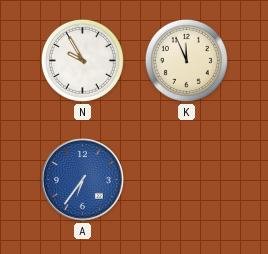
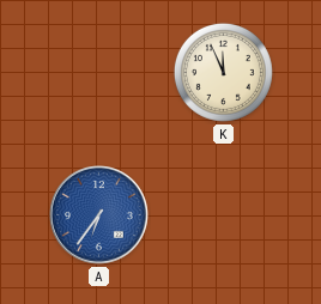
N: 9:55 -> none (82, 60)
